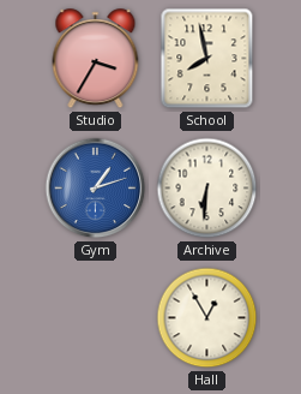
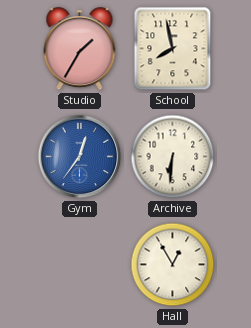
Studio: 3:35 -> 1:35 (80, 49)
Gym: 1:12 -> 12:36 (80, 157)
